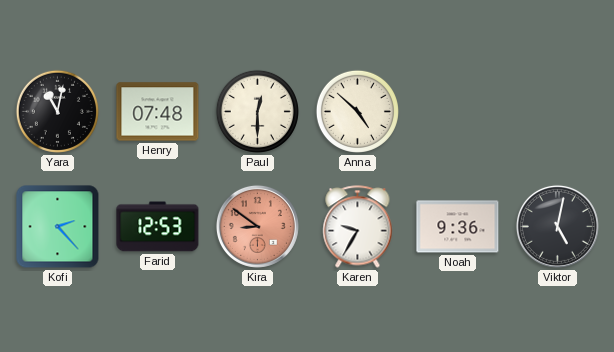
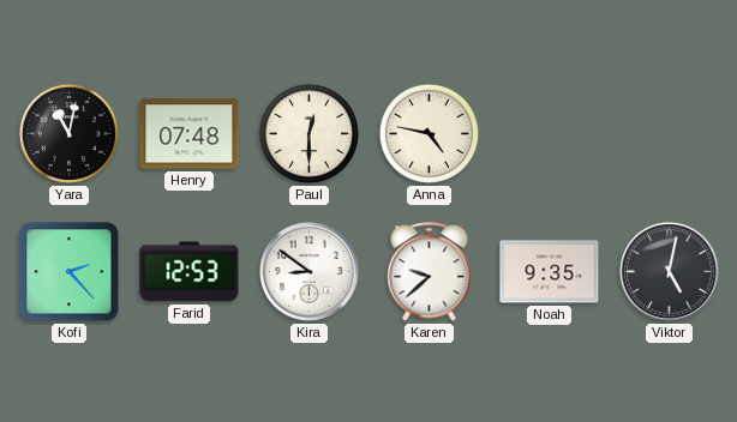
Anna: 4:52 -> 4:47 (429, 133)
Kira dial: salmon -> white (308, 271)
Karen: 9:35 -> 9:38 (430, 272)
Noah: 9:36 -> 9:35 (550, 272)
